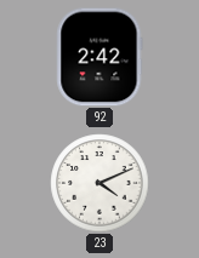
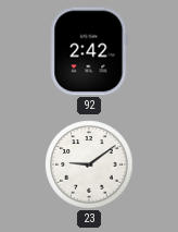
23: 4:11 -> 9:09 (89, 164)
